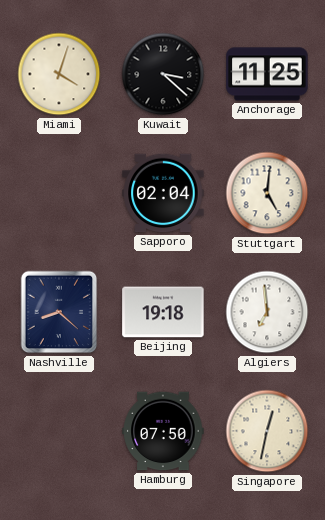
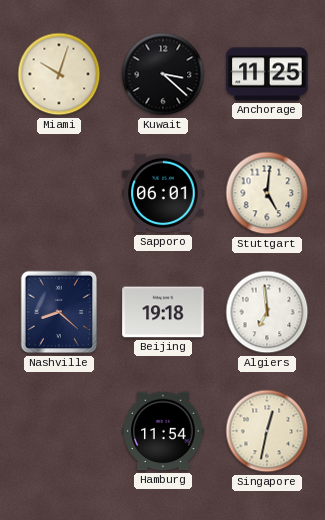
Miami: 4:03 -> 10:03 (59, 74)
Sapporo: 02:04 -> 06:01 (163, 193)
Hamburg: 07:50 -> 11:54 (163, 431)
